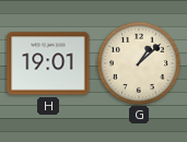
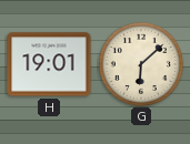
G: 1:08 -> 6:08 (141, 64)
